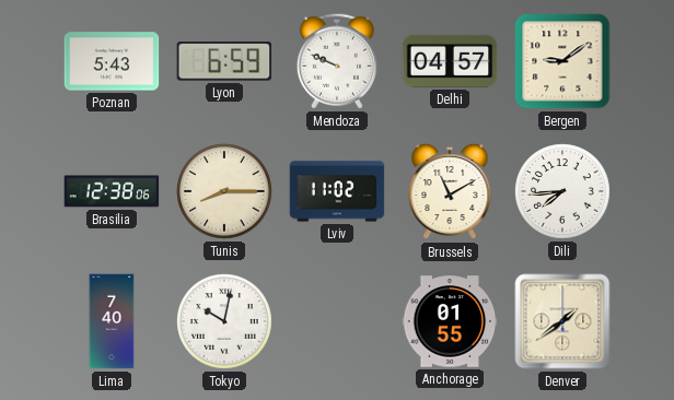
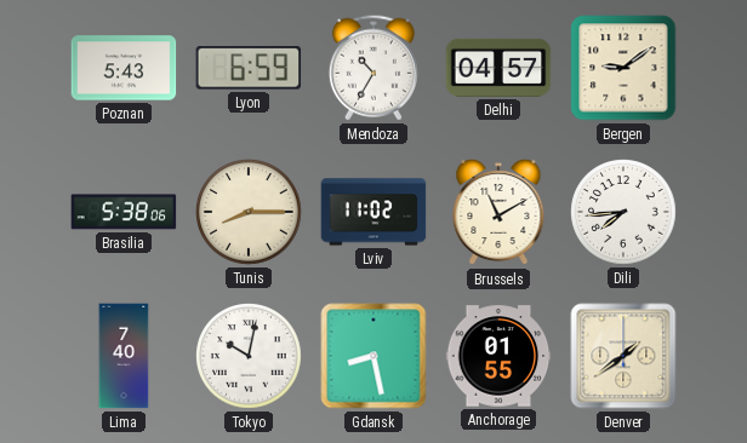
Mendoza: 9:49 -> 10:35 (373, 68)
Brasilia: 12:38 -> 5:38 (124, 212)
Gdansk: none -> 8:28 (373, 356)
